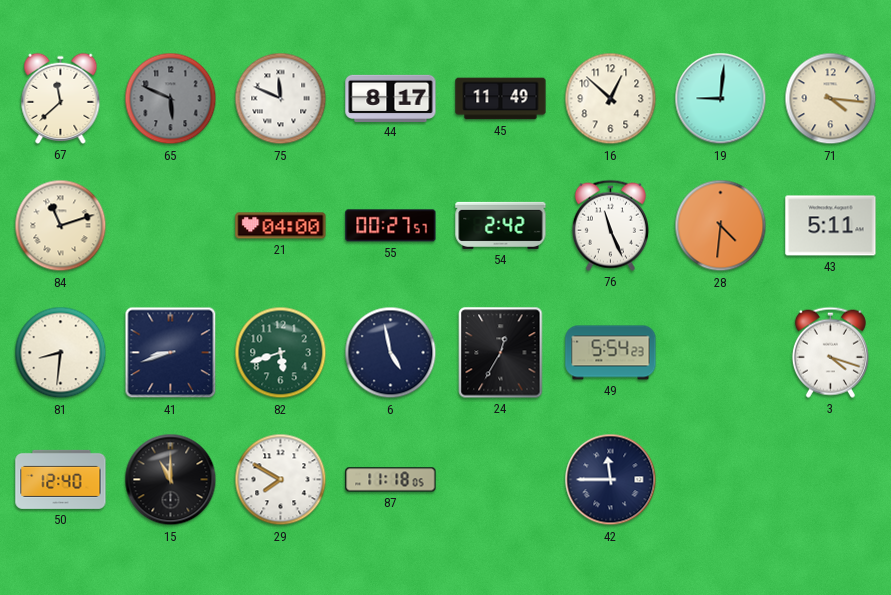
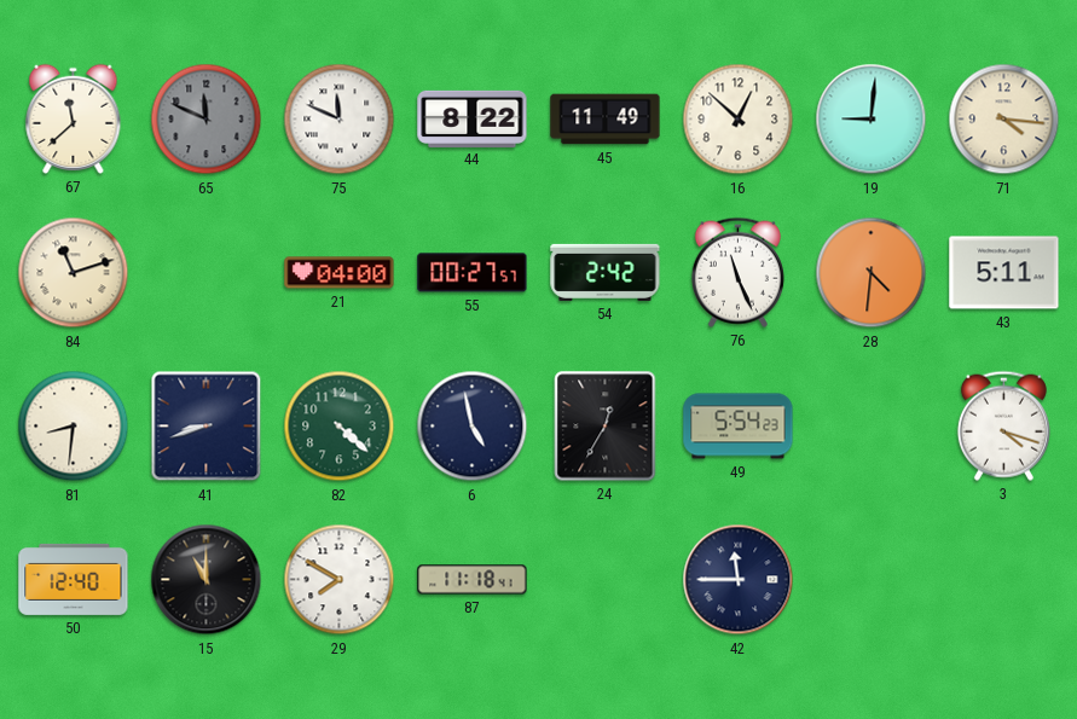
65: 5:49 -> 11:49 (207, 120)
44: 8:17 -> 8:22 (473, 118)
82: 5:42 -> 4:22 (340, 427)
87: 11:18:05 -> 11:18:41 (473, 580)
